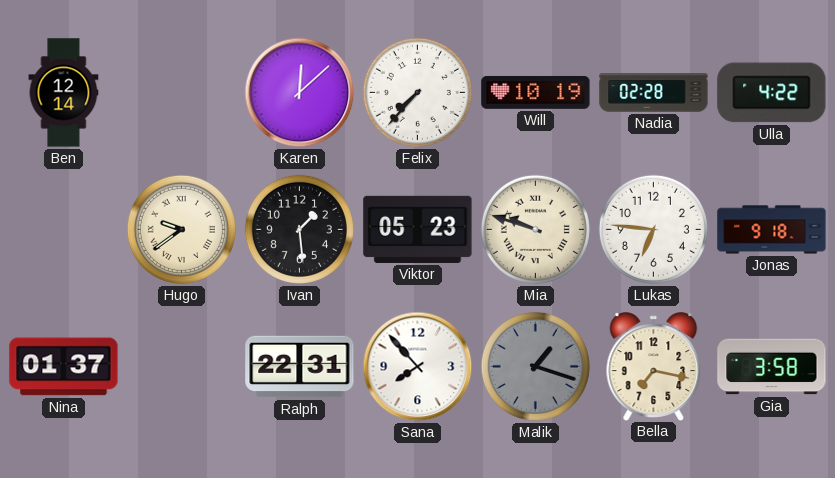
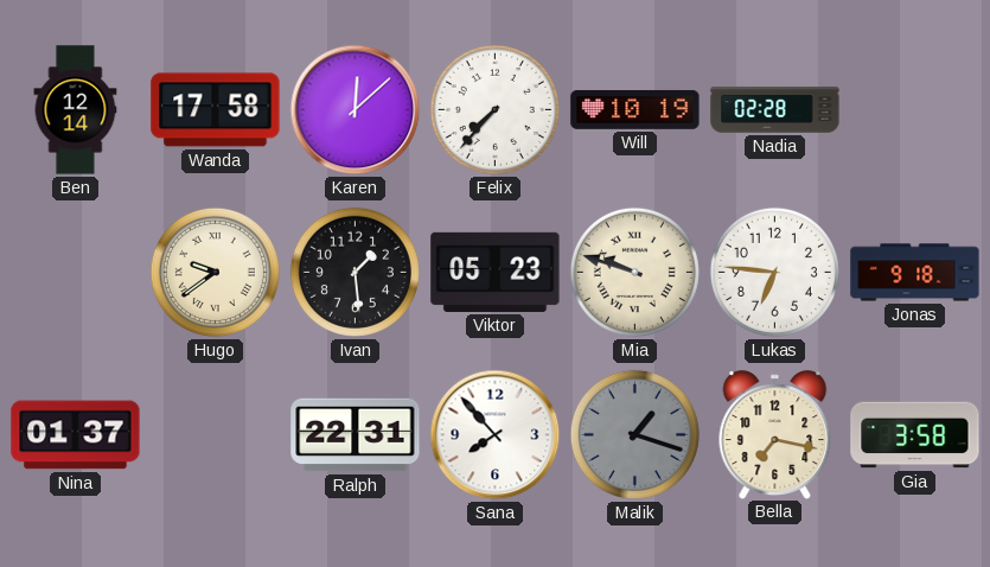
Wanda: none -> 17:58 (216, 110)
Ulla: 4:22 -> none (772, 93)
